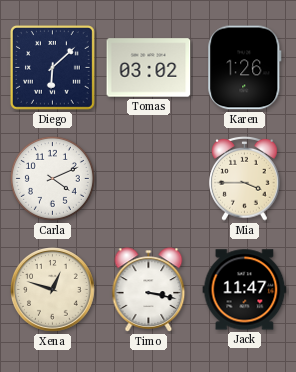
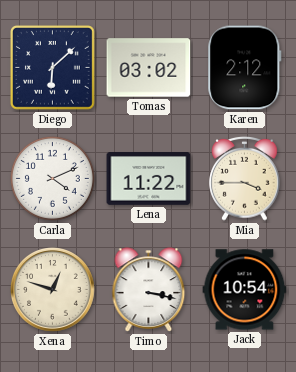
Karen: 1:26 -> 2:12 (245, 68)
Lena: none -> 11:22 (149, 179)
Jack: 11:47 -> 10:54 (245, 290)
